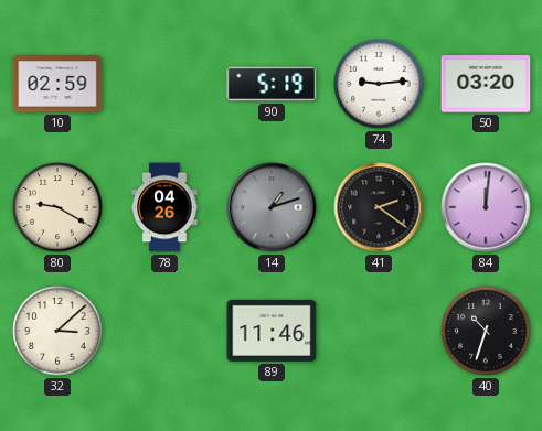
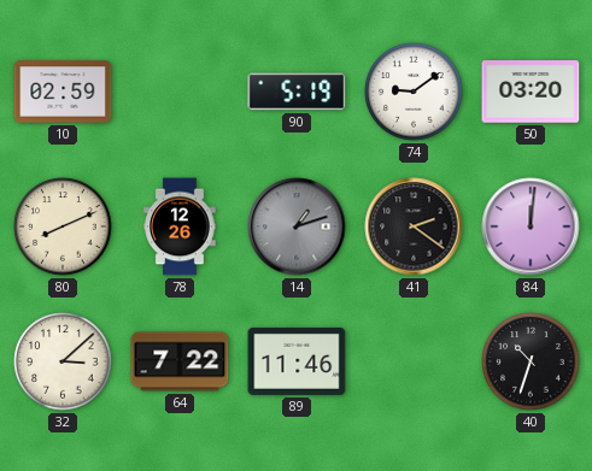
74: 9:14 -> 9:09 (414, 92)
80: 9:20 -> 8:11 (63, 226)
78: 04:26 -> 12:26 (180, 226)
64: none -> 7:22 (180, 361)
